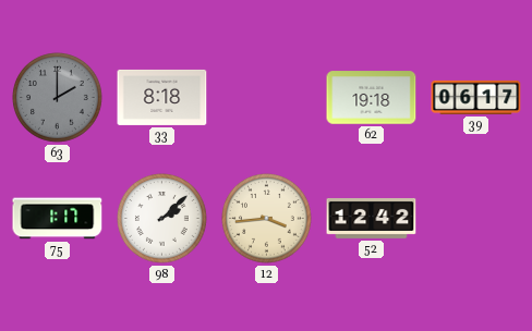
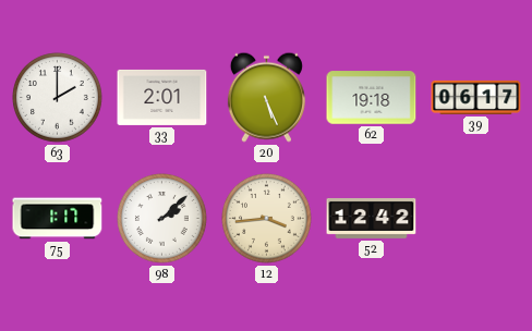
63 dial: grey -> white (58, 98)
33: 8:18 -> 2:01 (162, 97)
20: none -> 5:26 (266, 97)
